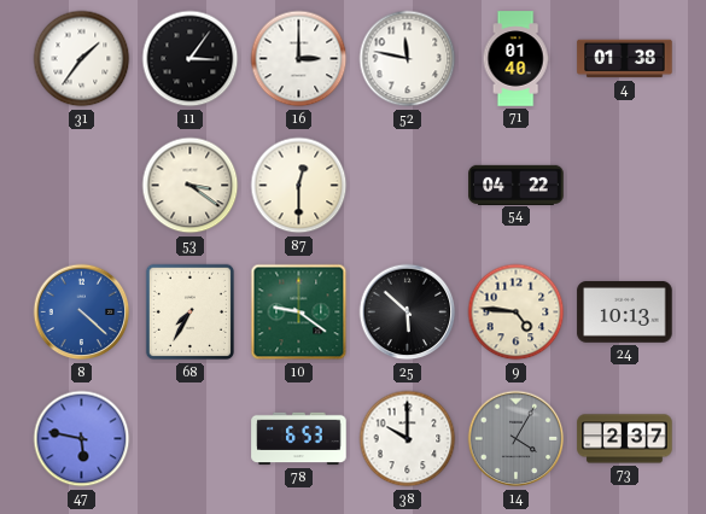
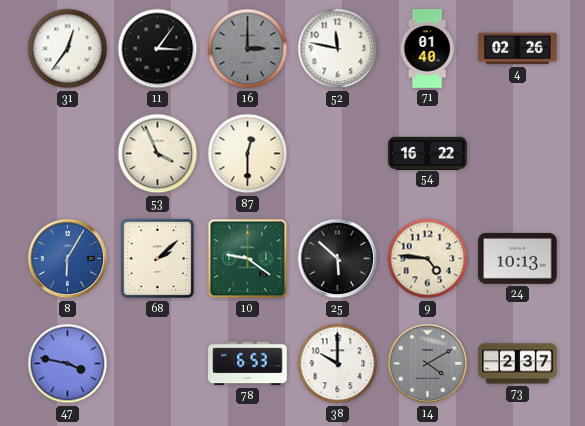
31: 1:36 -> 12:36 (68, 49)
16 dial: white -> grey (248, 49)
4: 01:38 -> 02:26 (518, 49)
53: 3:21 -> 3:56 (158, 154)
54: 04:22 -> 16:22 (428, 153)
8: 4:22 -> 6:05 (68, 259)
68: 7:35 -> 2:08 (157, 259)
47: 5:47 -> 3:47 (68, 364)
14: 4:05 -> 4:10 (428, 364)
